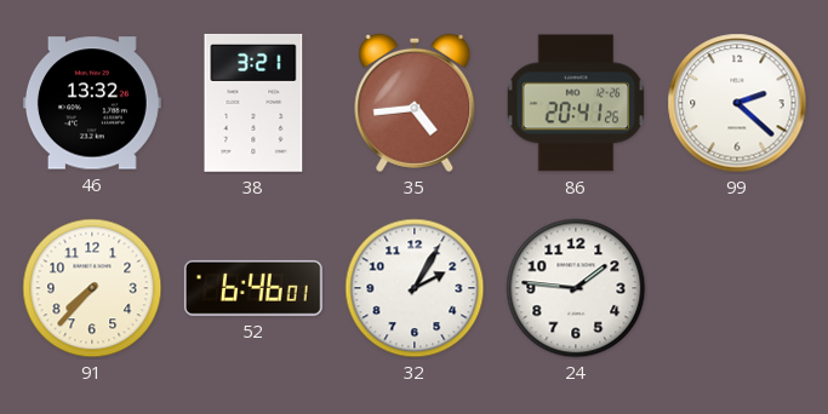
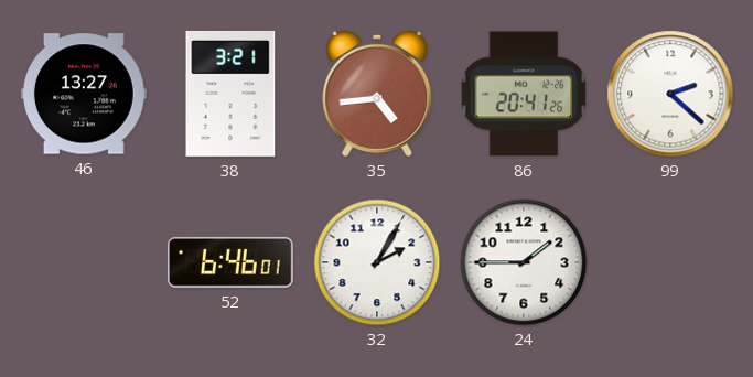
46: 13:32 -> 13:27 (84, 94)
91: 7:37 -> none (92, 288)
24: 1:46 -> 1:45 (524, 262)
